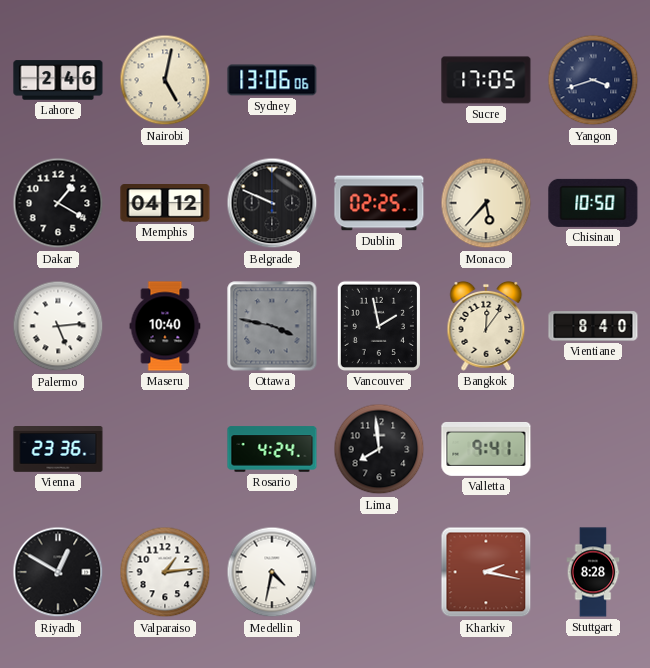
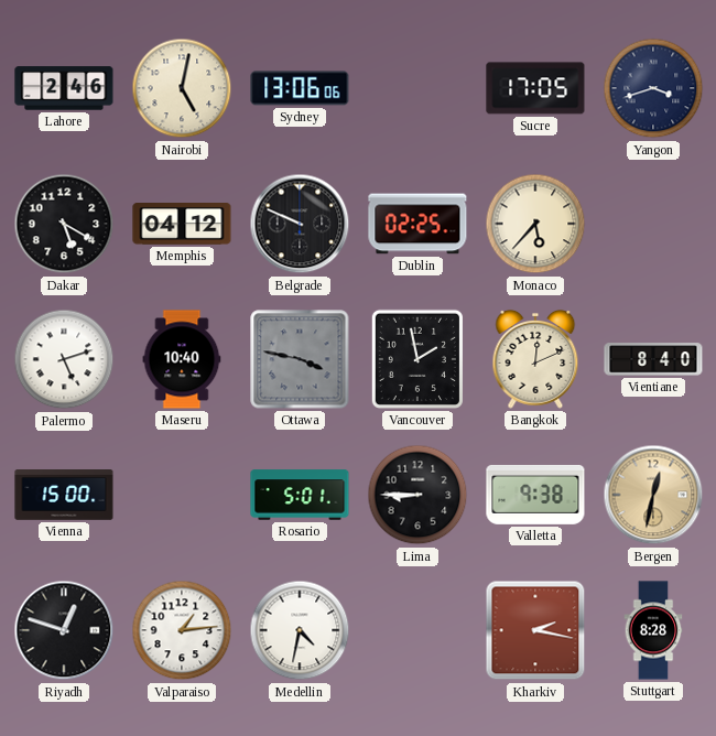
Dakar: 1:20 -> 5:20 (64, 224)
Chisinau: 10:50 -> none (593, 203)
Palermo: 5:14 -> 5:12 (64, 359)
Bangkok: 12:06 -> 12:11 (535, 359)
Vienna: 23:36 -> 15:00 (64, 496)
Rosario: 4:24 -> 5:01 (300, 495)
Lima: 7:59 -> 8:45 (417, 495)
Valletta: 9:41 -> 9:38 (535, 495)
Bergen: none -> 12:32 (653, 495)
Riyadh: 12:50 -> 12:48 (64, 630)
